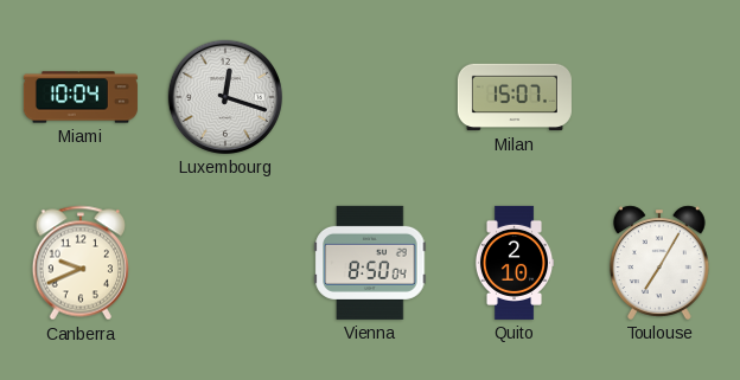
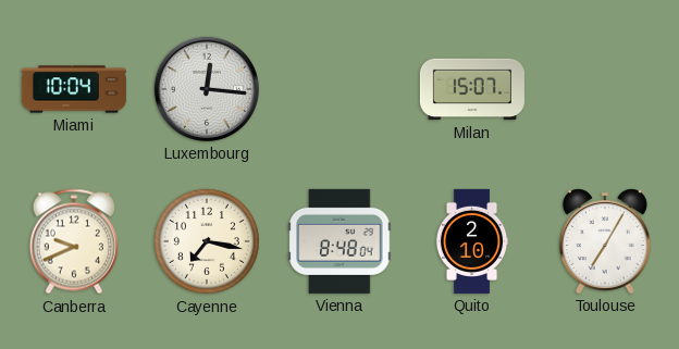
Luxembourg: 12:18 -> 12:16 (207, 89)
Cayenne: none -> 7:17 (207, 241)
Vienna: 8:50 -> 8:48 (339, 241)
